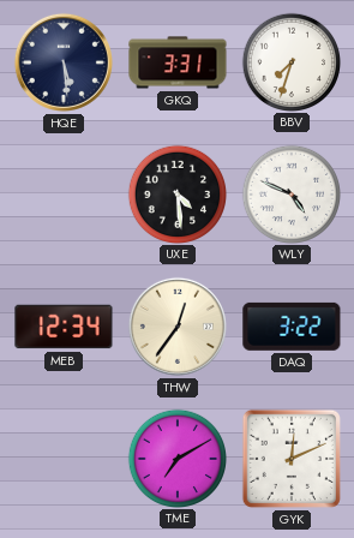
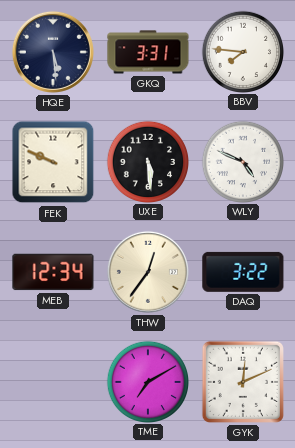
BBV: 7:33 -> 7:46 (242, 51)
FEK: none -> 9:49 (53, 162)
UXE: 4:29 -> 5:29 (147, 161)
